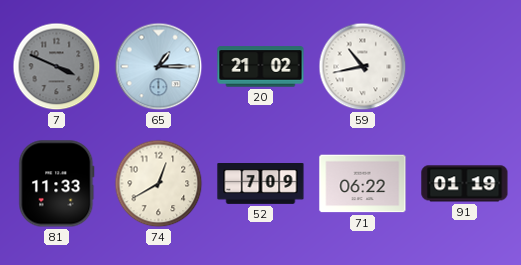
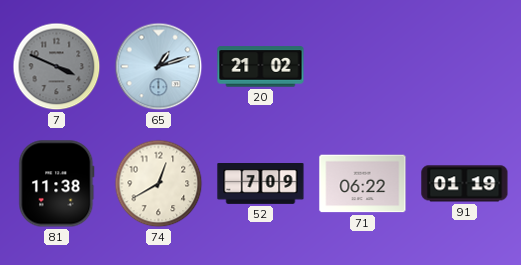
65: 1:15 -> 1:12 (159, 67)
59: 10:43 -> none (363, 67)
81: 11:33 -> 11:38 (57, 184)
